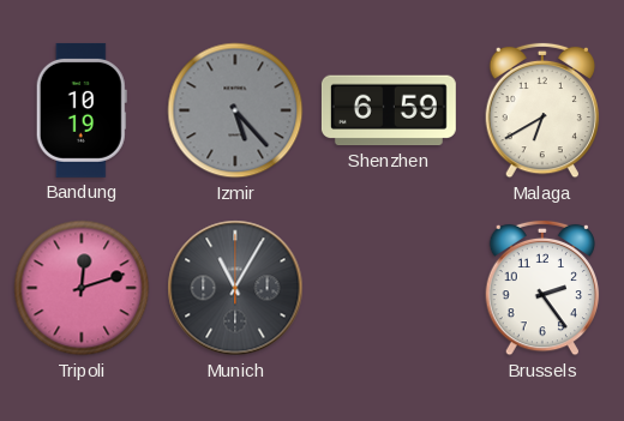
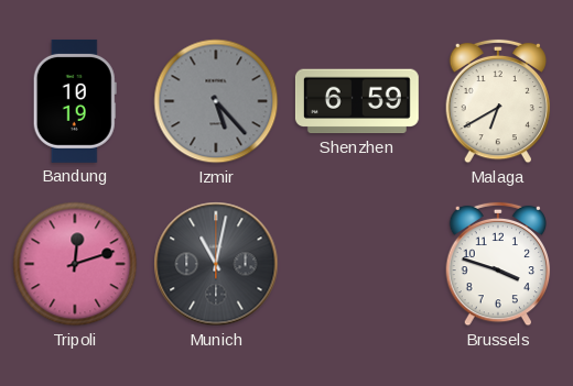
Munich: 11:05 -> 11:02 (216, 264)
Brussels: 2:24 -> 3:48 (498, 264)
